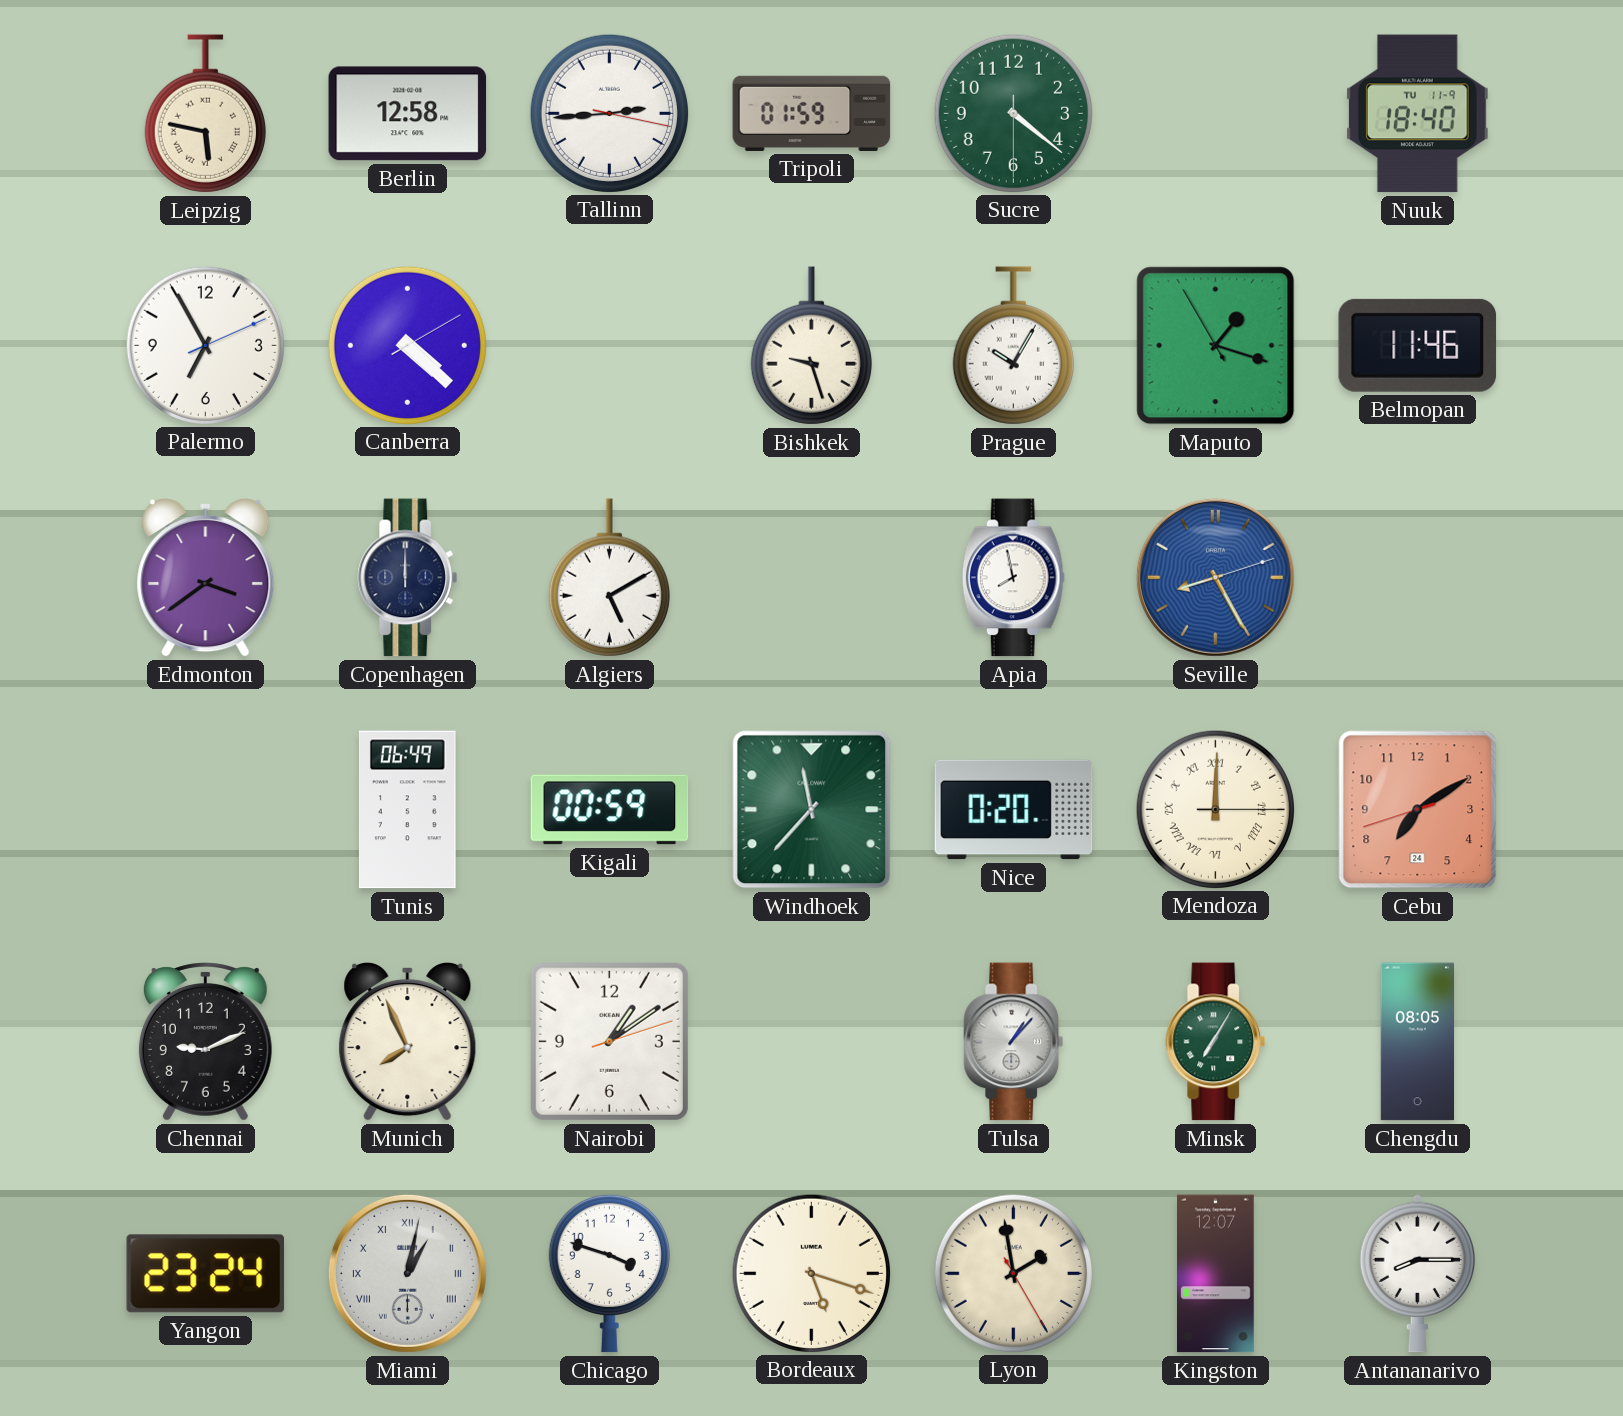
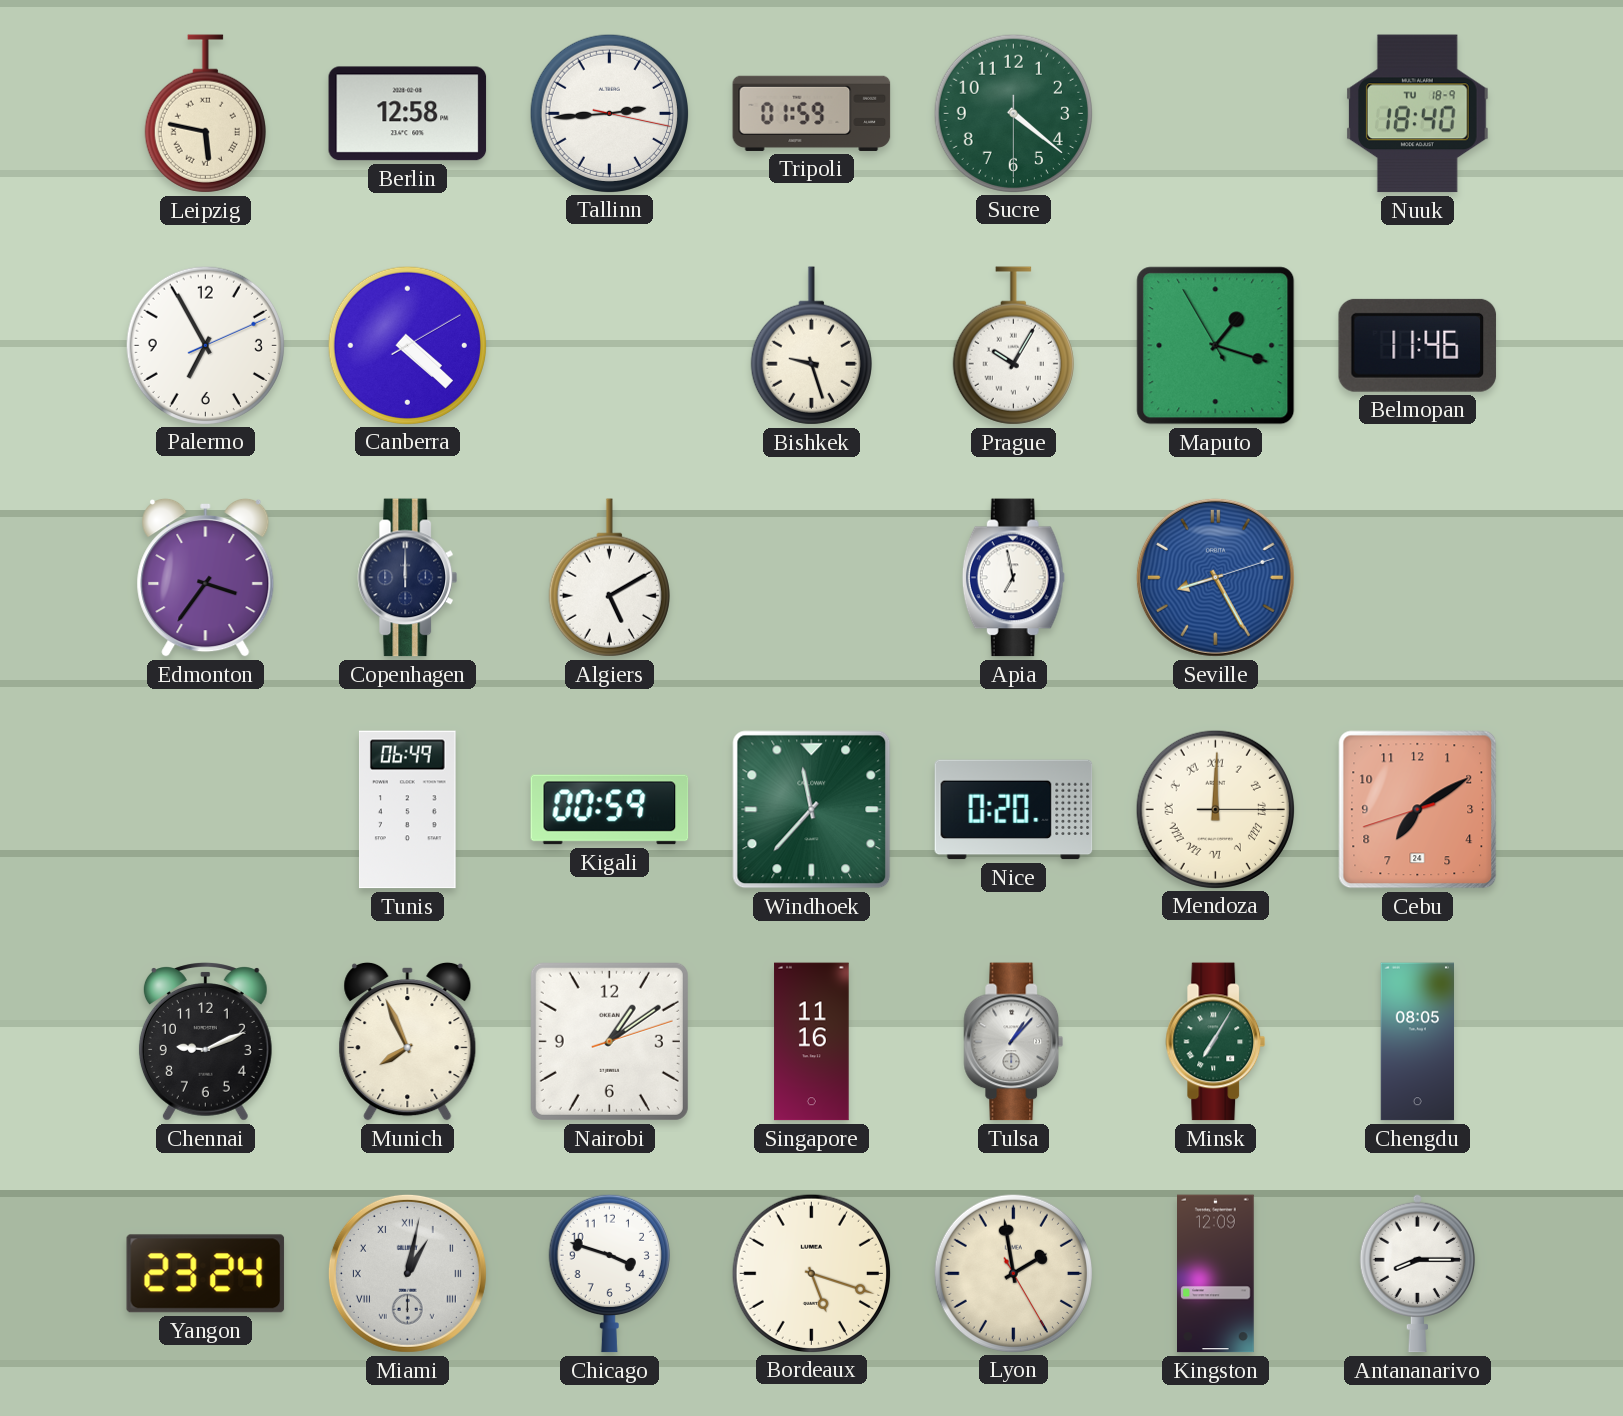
Nuuk date: TU 11-9 -> TU 18-9 (1418, 114)
Edmonton: 3:39 -> 3:36 (206, 577)
Apia: 7:58 -> 6:58 (1013, 578)
Singapore: none -> 11:16 (812, 1042)
Kingston: 12:07 -> 12:09 (1216, 1274)
